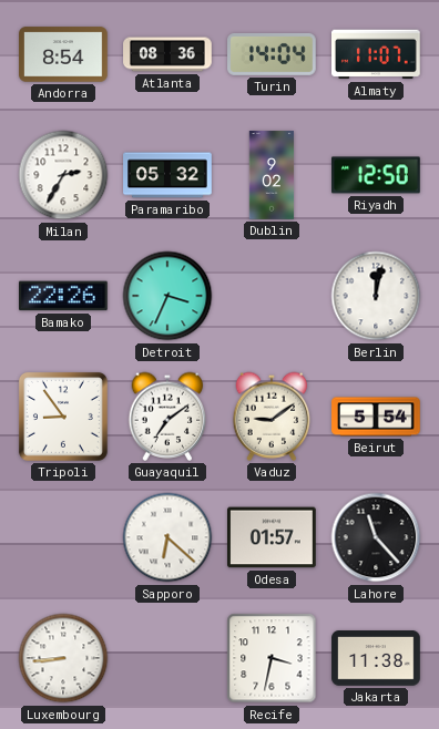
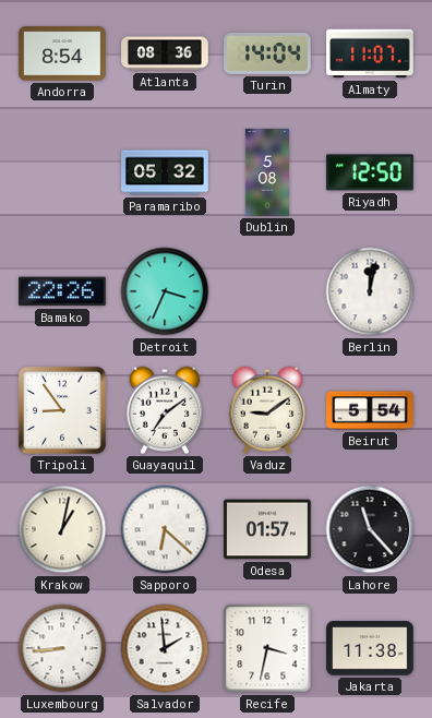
Milan: 2:35 -> none (63, 175)
Dublin: 9:02 -> 5:08 (267, 172)
Krakow: none -> 1:02 (62, 529)
Salvador: none -> 1:59 (165, 648)
